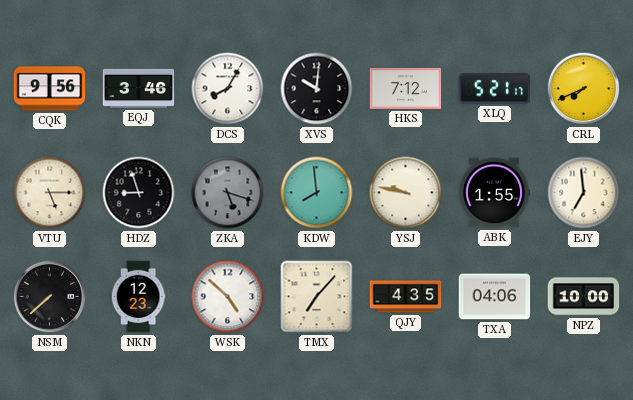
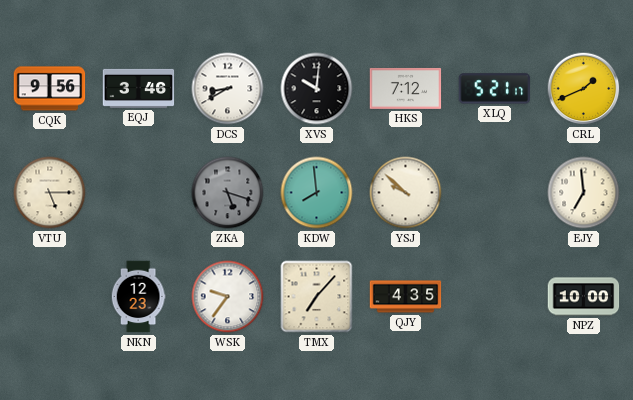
DCS: 8:05 -> 8:40 (228, 89)
CRL: 7:41 -> 1:41 (584, 89)
HDZ: 8:57 -> none (139, 193)
YSJ: 9:47 -> 9:52 (406, 193)
ABK: 1:55 -> none (494, 193)
NSM: 7:38 -> none (50, 297)
WSK: 4:52 -> 9:36 (228, 297)
TXA: 04:06 -> none (495, 297)
